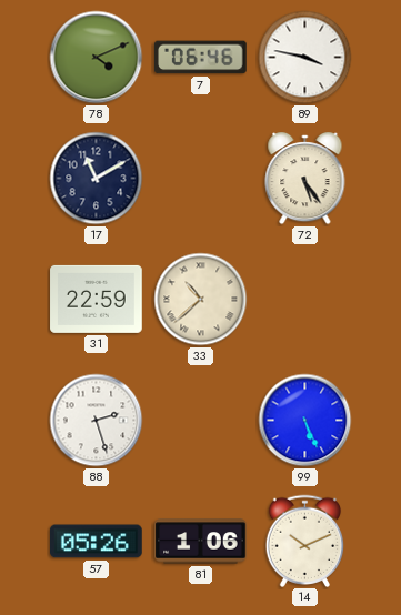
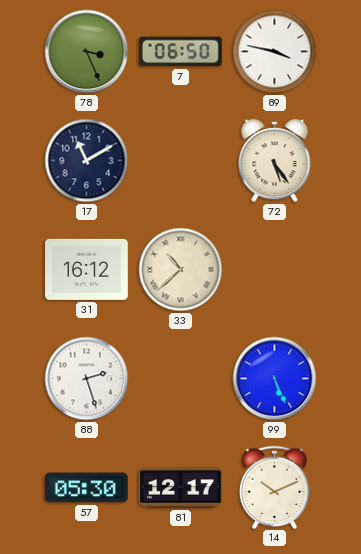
78: 4:11 -> 3:26 (87, 52)
7: 06:46 -> 06:50 (181, 52)
31: 22:59 -> 16:12 (87, 269)
57: 05:26 -> 05:30 (87, 488)
81: 1:06 -> 12:17 (181, 488)
